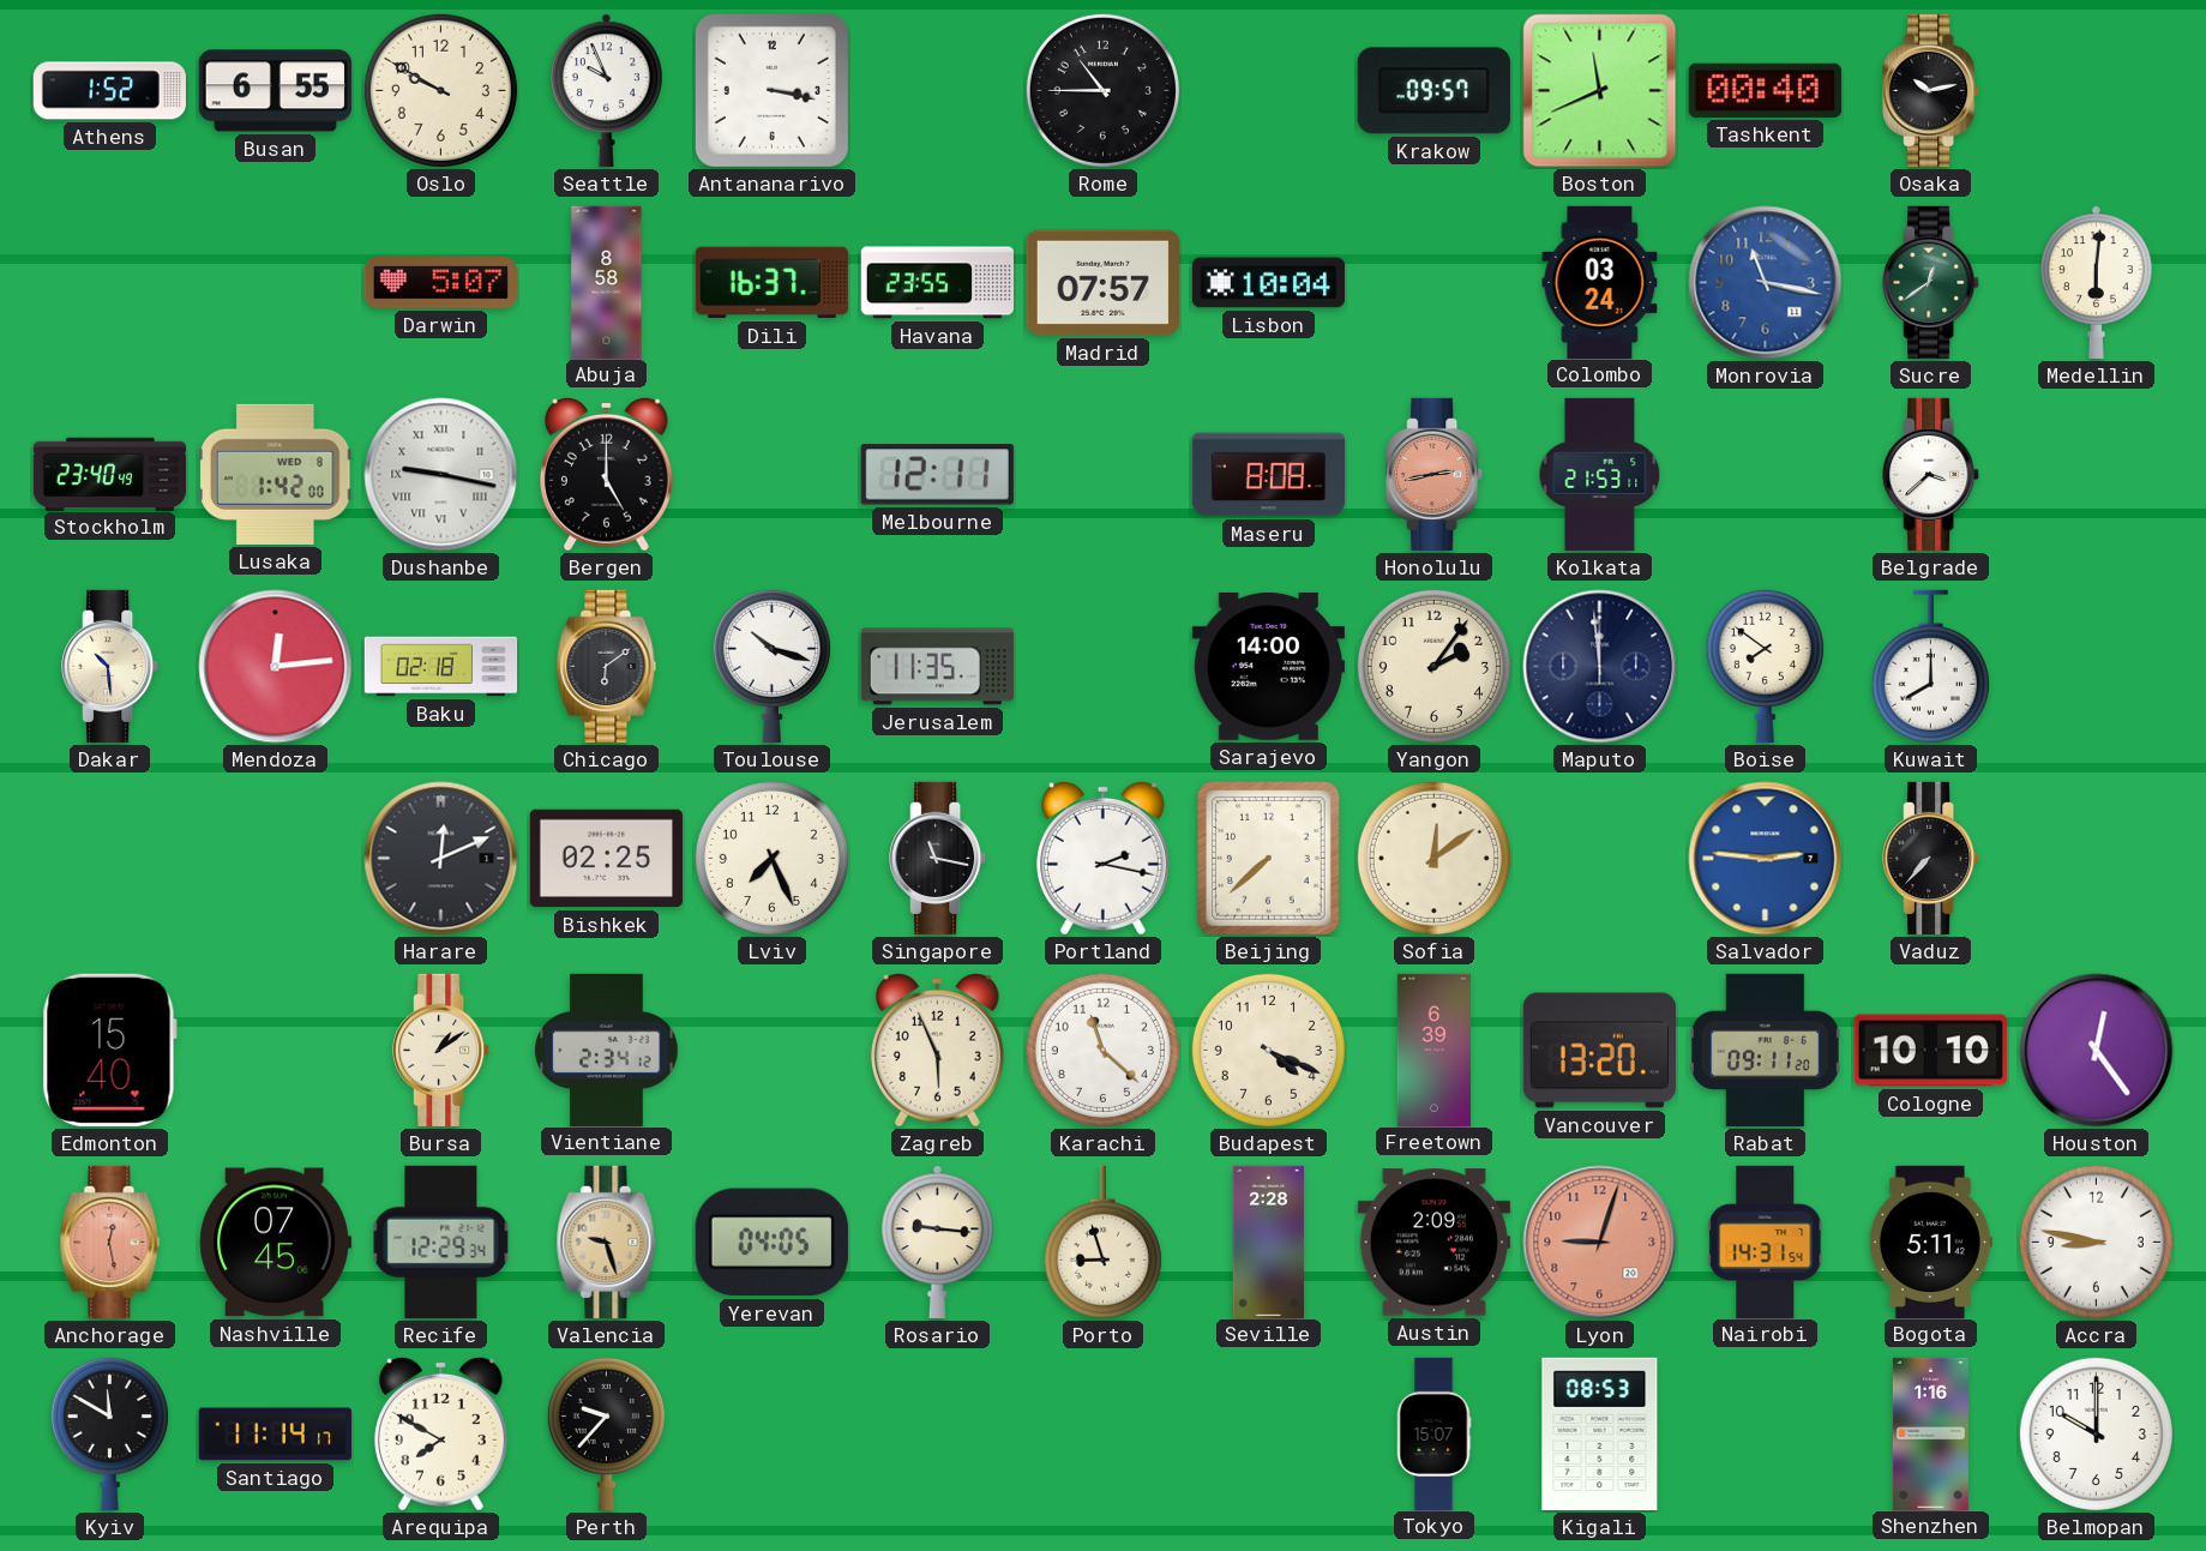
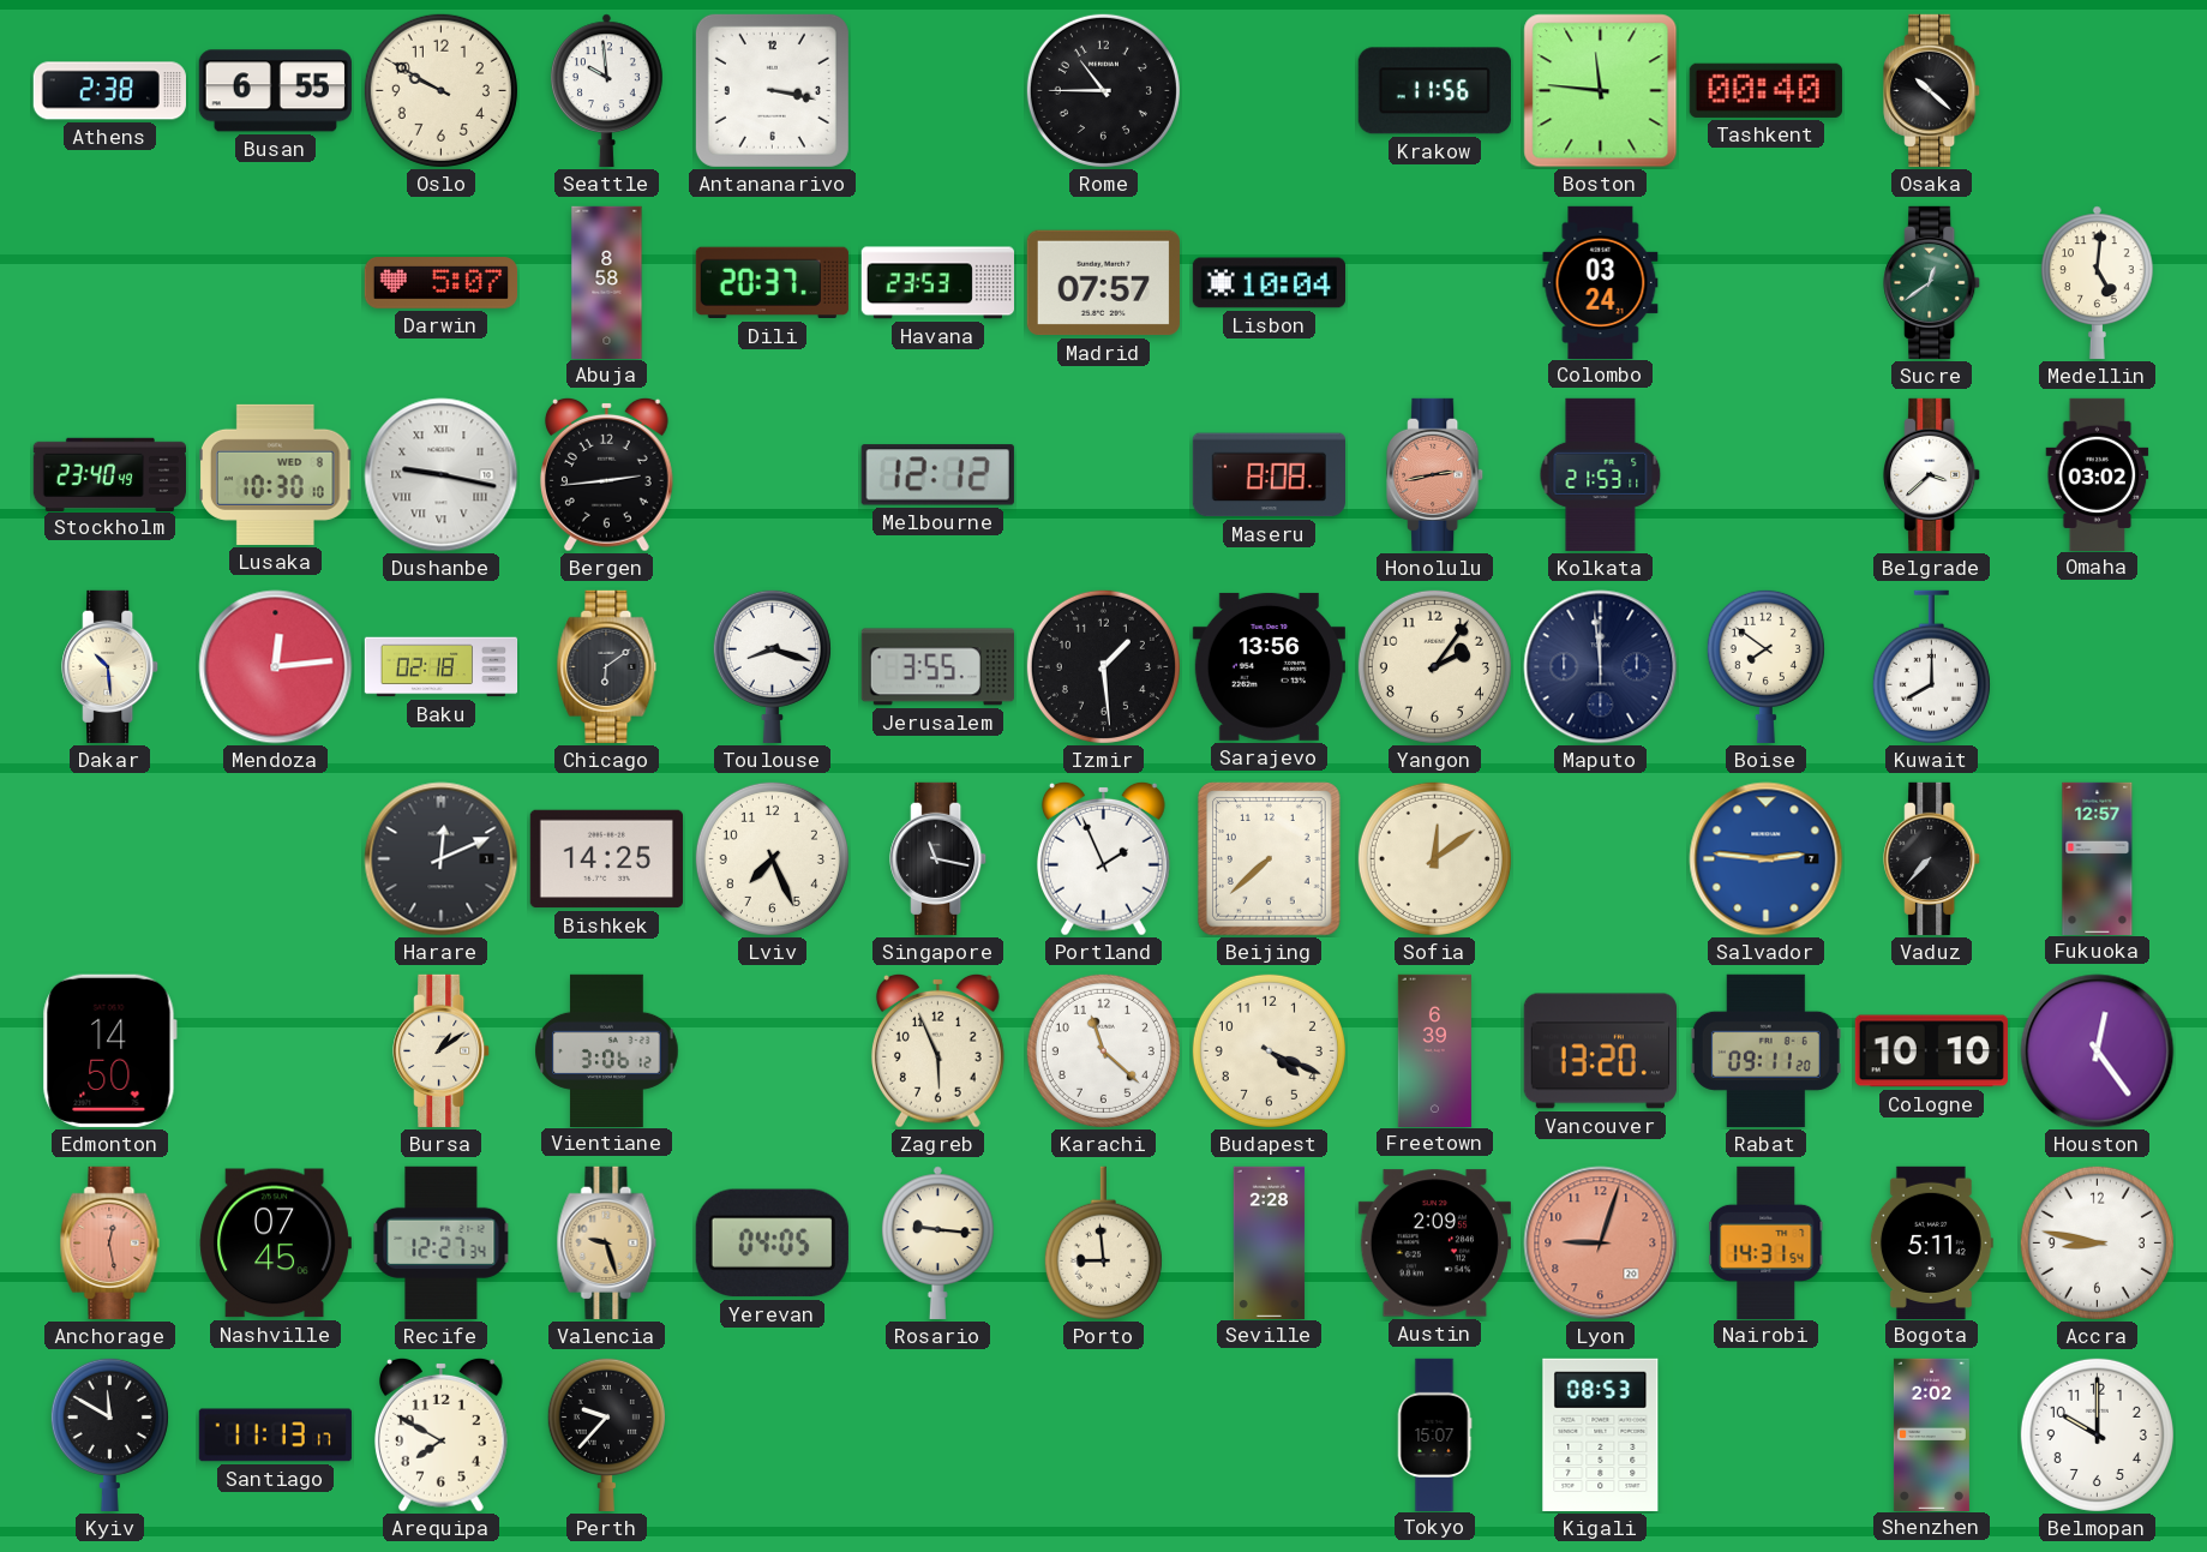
Athens: 1:52 -> 2:38 (109, 91)
Seattle: 9:56 -> 9:59 (606, 90)
Krakow: 09:57 -> 11:56 (1434, 91)
Boston: 11:41 -> 11:46 (1601, 91)
Osaka: 10:13 -> 10:22 (1932, 90)
Dili: 16:37 -> 20:37 (772, 283)
Havana: 23:55 -> 23:53 (937, 283)
Monrovia: 11:17 -> none (1766, 283)
Medellin: 6:01 -> 5:01 (2097, 282)
Lusaka: 1:42 -> 10:30 (276, 474)
Bergen: 5:00 -> 2:44 (606, 474)
Melbourne: 12:11 -> 12:12 (937, 475)
Omaha: none -> 03:02 (2098, 474)
Toulouse: 10:18 -> 8:18 (772, 666)
Jerusalem: 11:35 -> 3:55 (937, 667)
Izmir: none -> 1:29 (1103, 666)
Sarajevo: 14:00 -> 13:56 (1269, 666)
Bishkek: 02:25 -> 14:25 (606, 859)
Portland: 2:17 -> 1:56 (1103, 858)
Fukuoka: none -> 12:57 (2098, 858)
Edmonton: 15:40 -> 14:50 (109, 1050)
Vientiane: 2:34 -> 3:06 (607, 1050)
Recife: 12:29 -> 12:27 (442, 1242)
Porto: 8:57 -> 8:59 (1103, 1244)
Santiago: 11:14 -> 11:13 (275, 1436)
Shenzhen: 1:16 -> 2:02 (1931, 1434)
